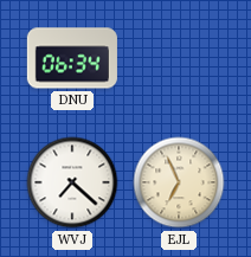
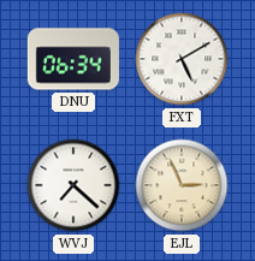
FXT: none -> 5:10 (182, 59)
EJL: 6:56 -> 2:56 (182, 185)
